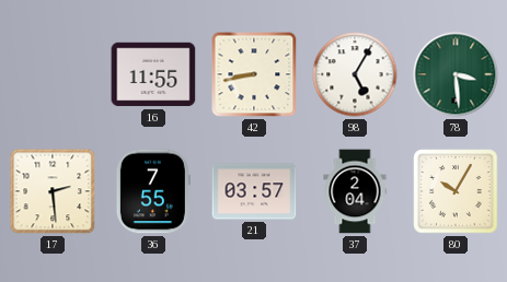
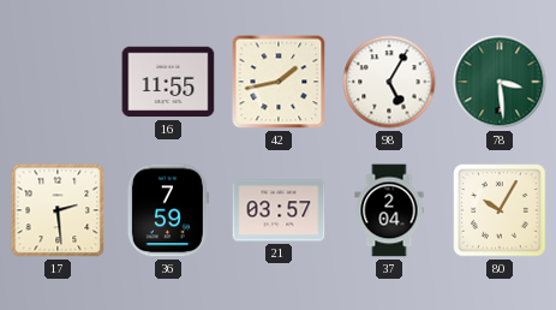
42: 8:43 -> 1:43 (279, 82)
36: 7:55 -> 7:59 (168, 210)
